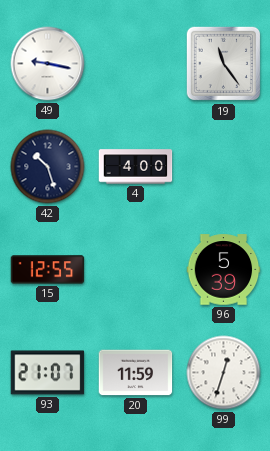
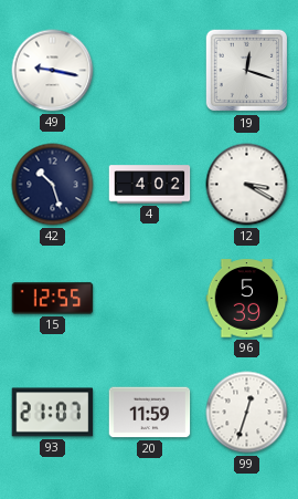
19: 11:24 -> 12:18 (247, 71)
4: 4:00 -> 4:02 (150, 185)
12: none -> 3:20 (247, 185)
